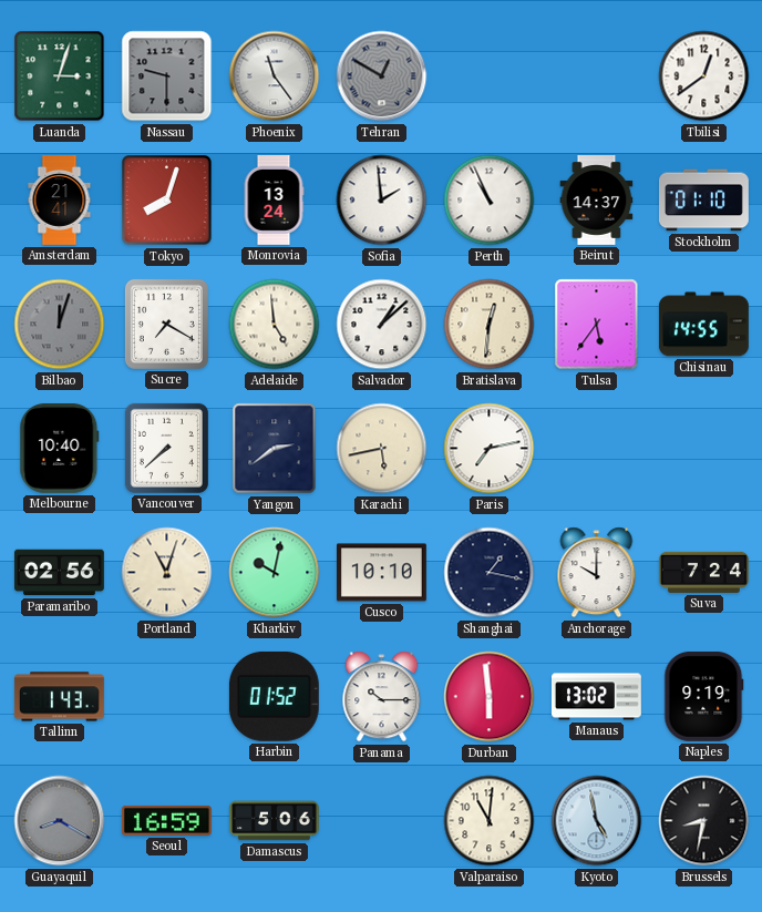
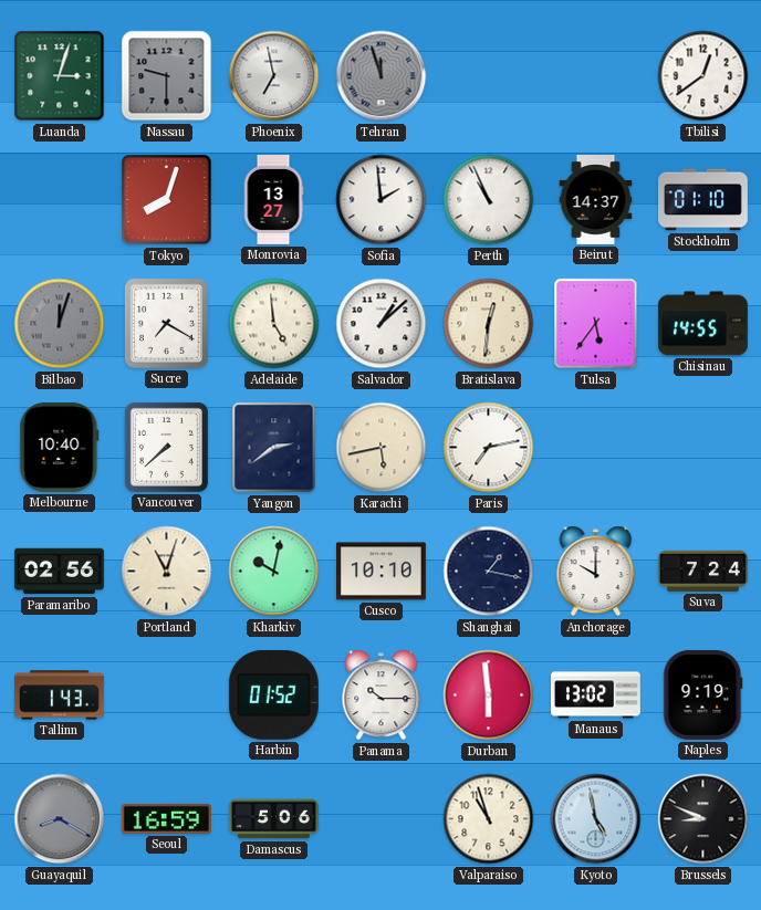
Phoenix: 11:24 -> 6:58 (274, 76)
Tehran: 12:50 -> 11:57 (382, 76)
Amsterdam: 21:41 -> none (60, 201)
Monrovia: 13:24 -> 13:27 (273, 200)
Valparaiso: 11:01 -> 10:57 (489, 819)
Brussels: 8:32 -> 8:49 (703, 819)
